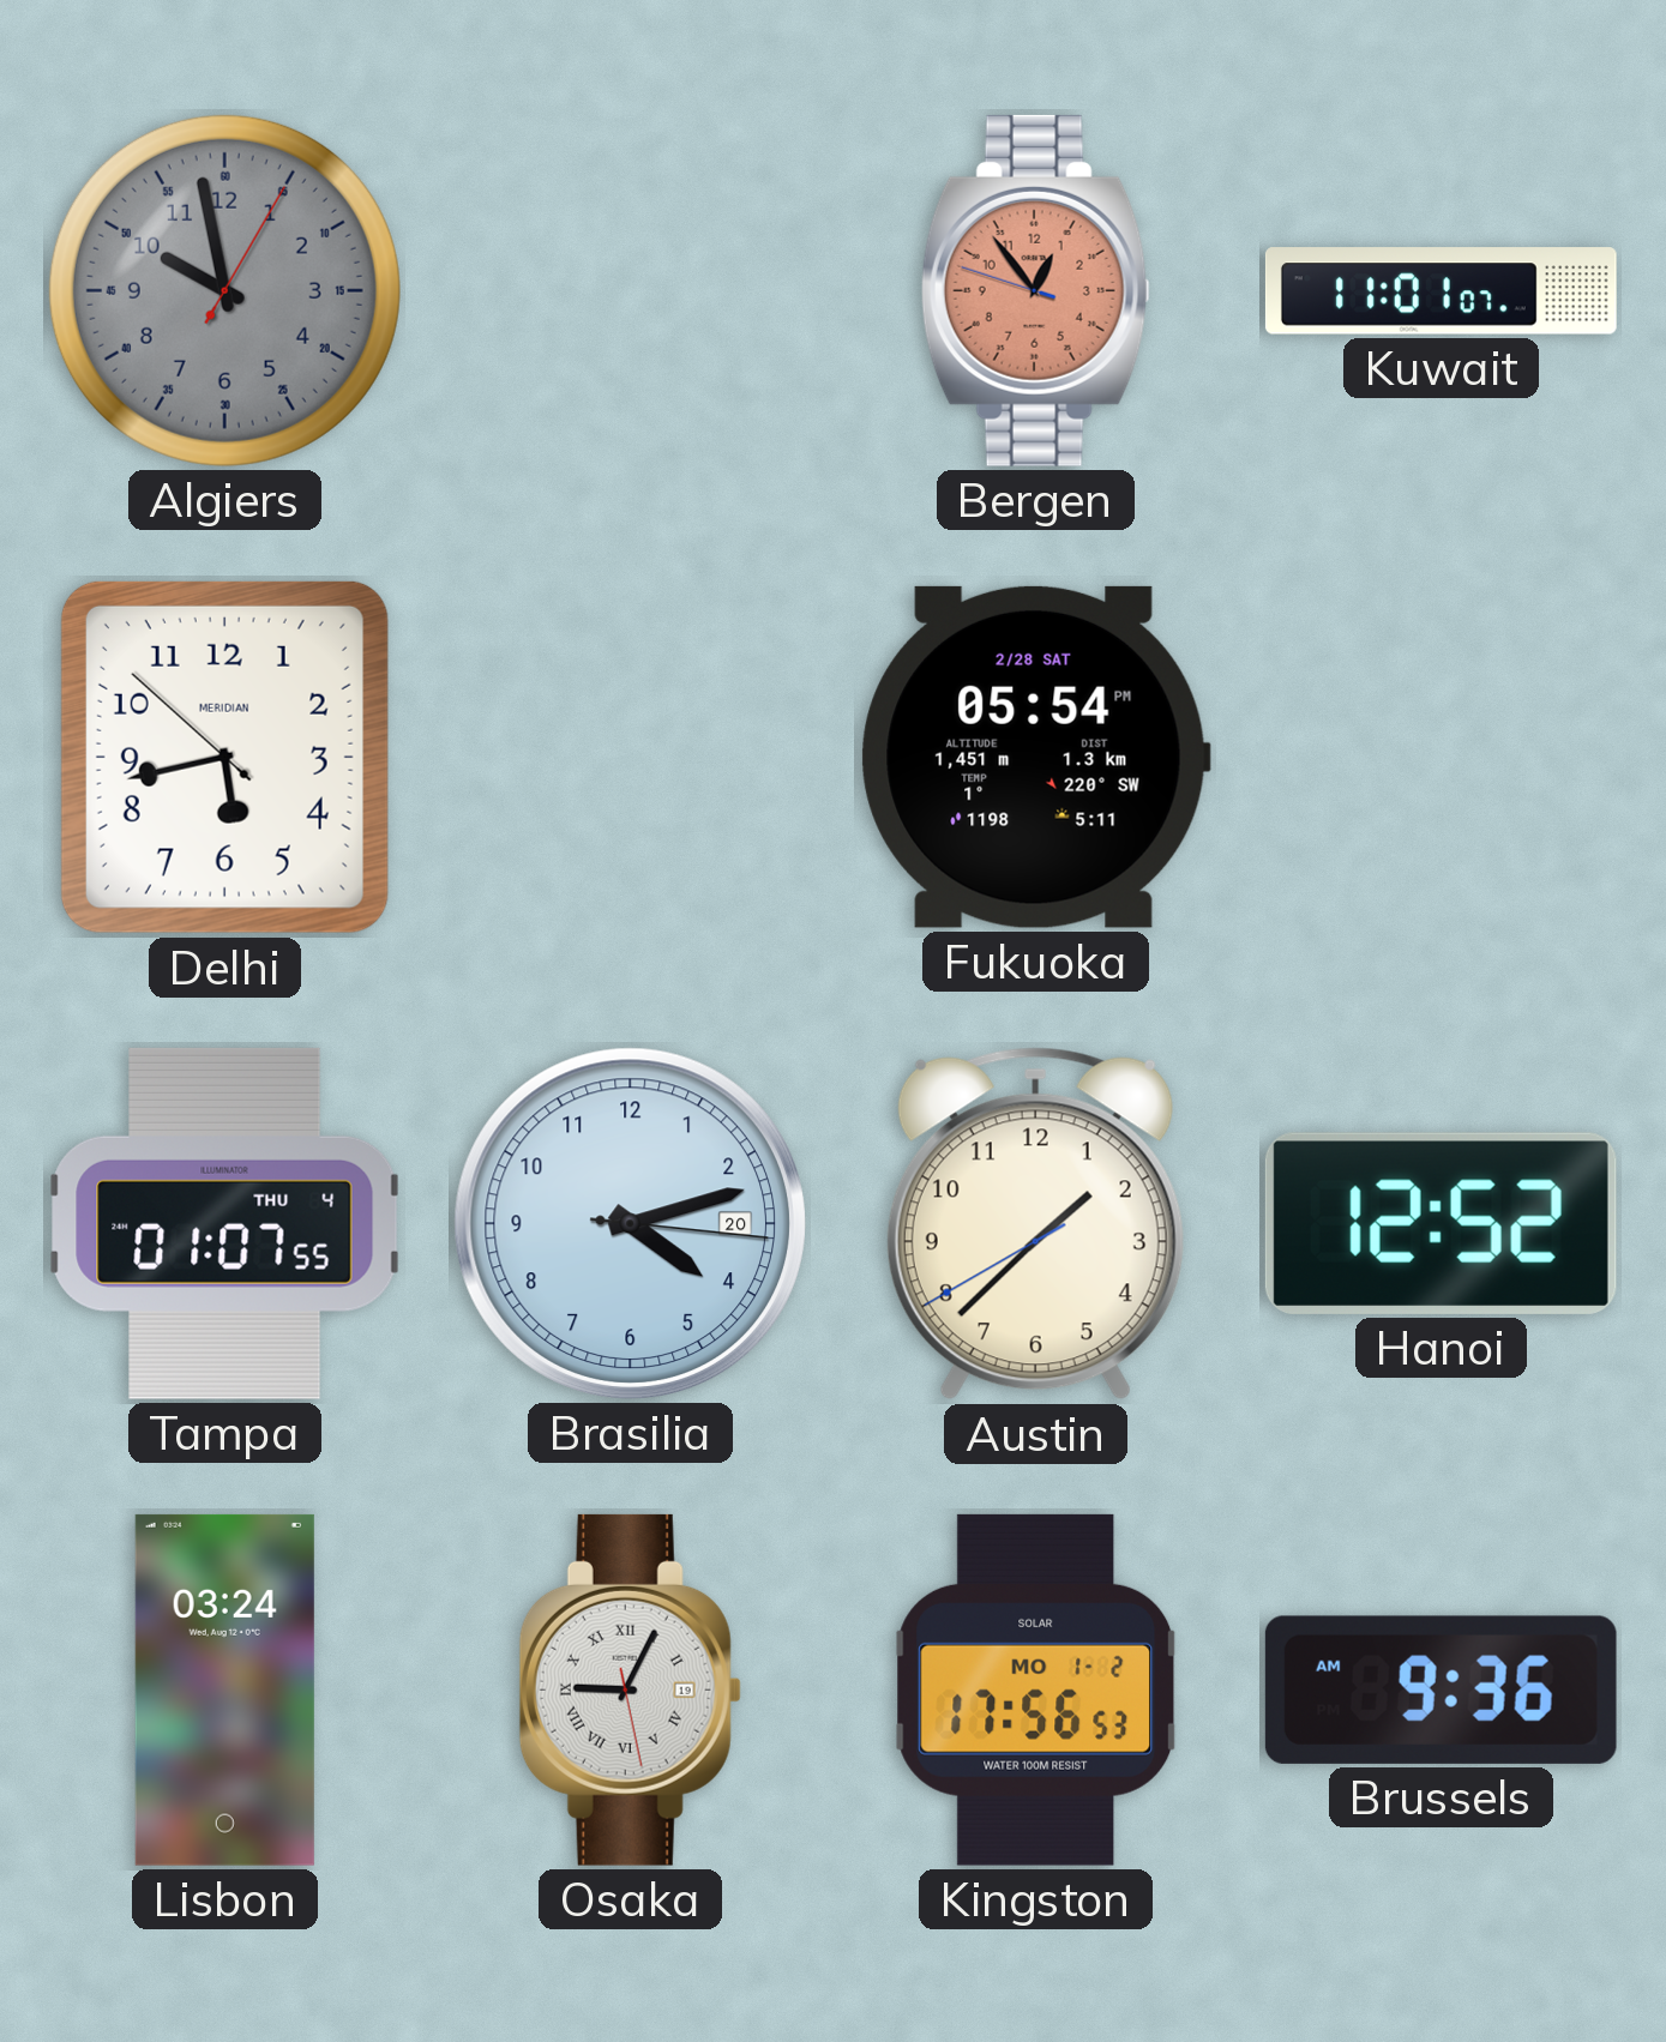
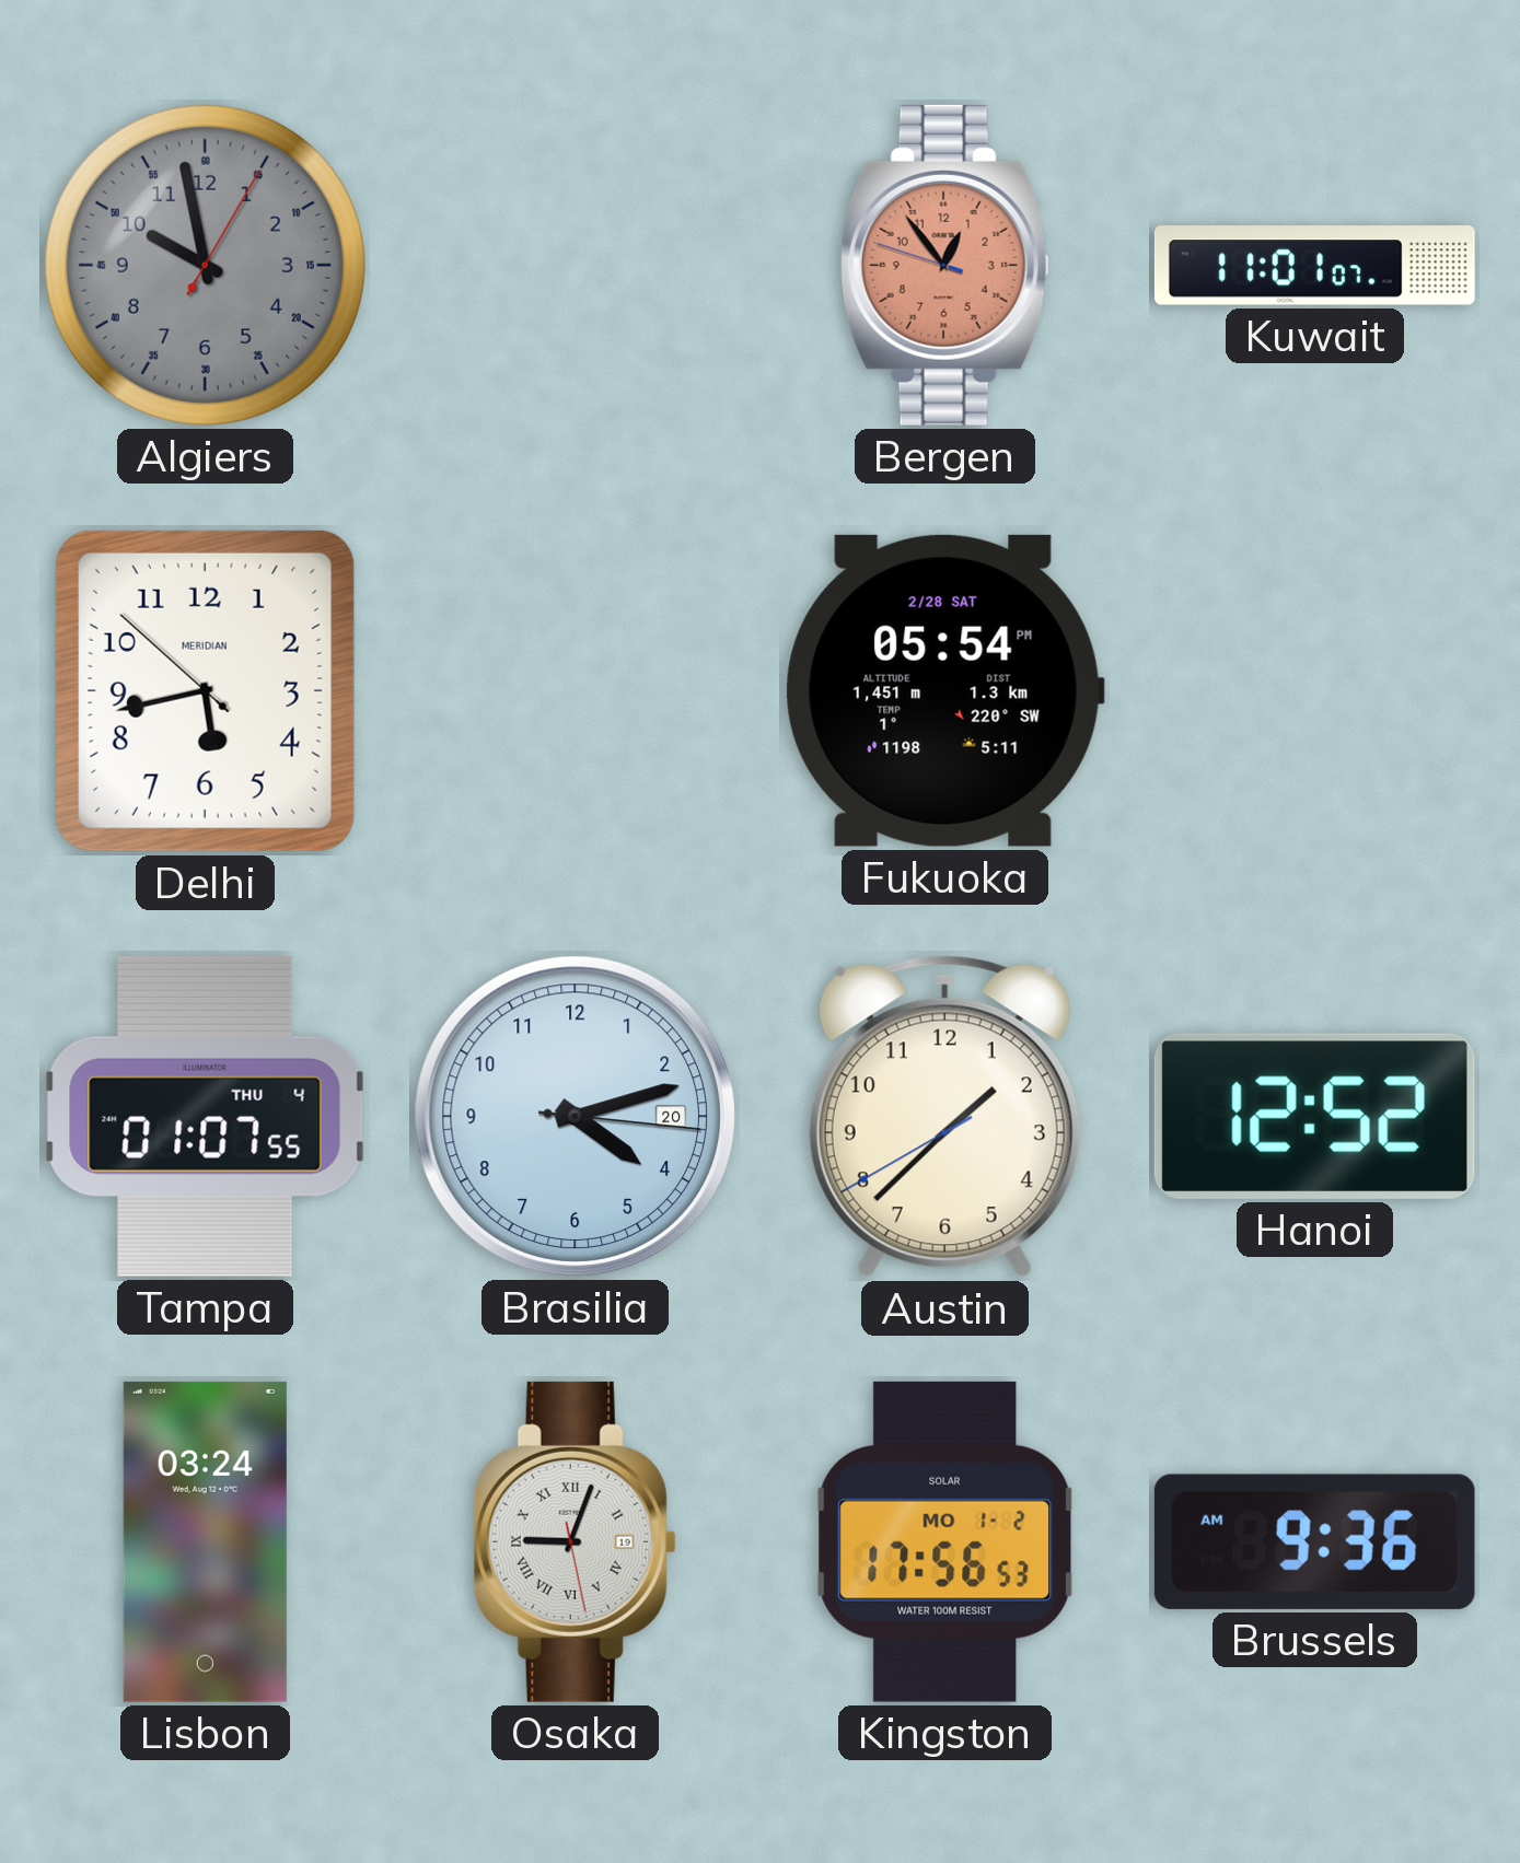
Osaka: 9:04 -> 9:03 (575, 1541)
